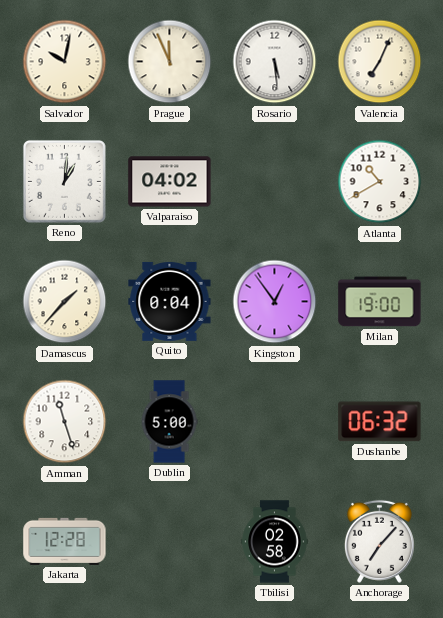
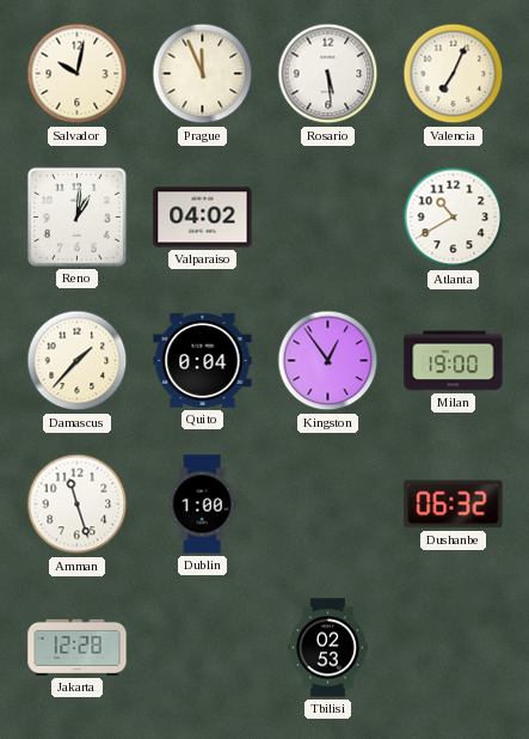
Dublin: 5:00 -> 1:00 (202, 505)
Tbilisi: 02:58 -> 02:53 (328, 648)
Anchorage: 7:07 -> none (379, 541)
